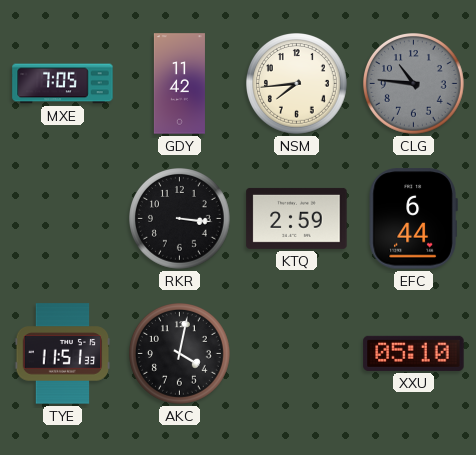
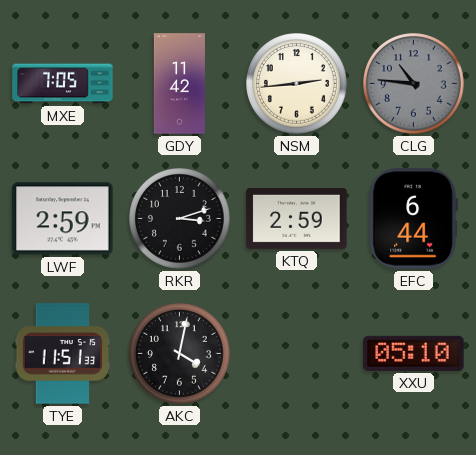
NSM: 7:44 -> 2:44 (297, 84)
LWF: none -> 2:59 (63, 219)
RKR: 3:16 -> 3:12 (180, 219)
